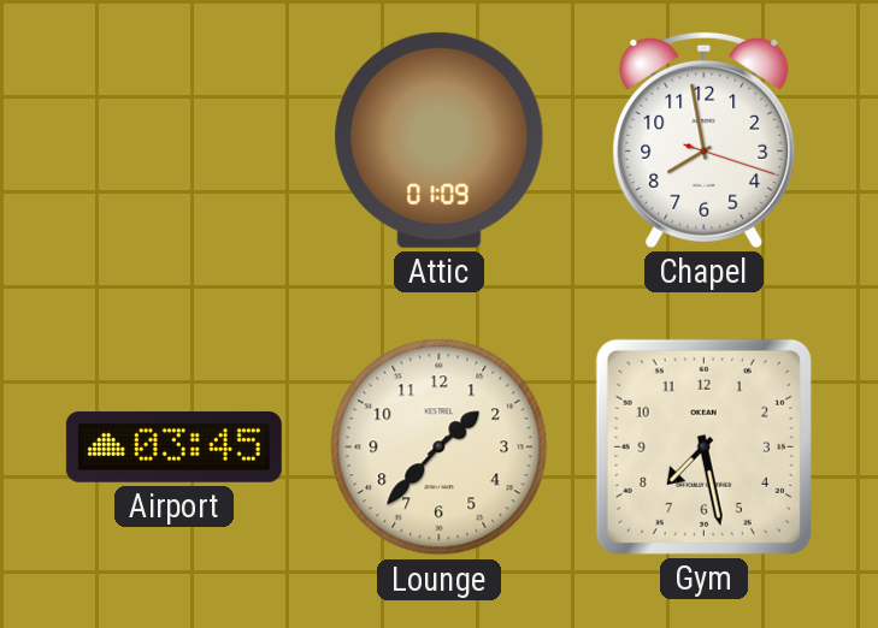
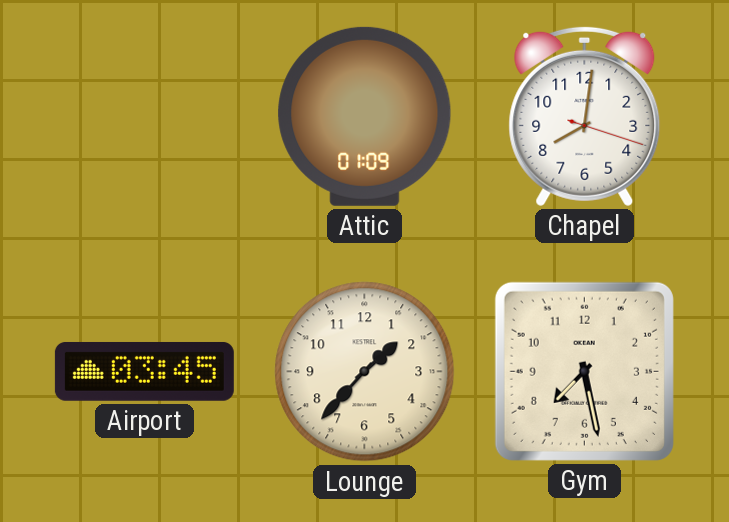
Chapel: 7:58 -> 8:01 (585, 116)
